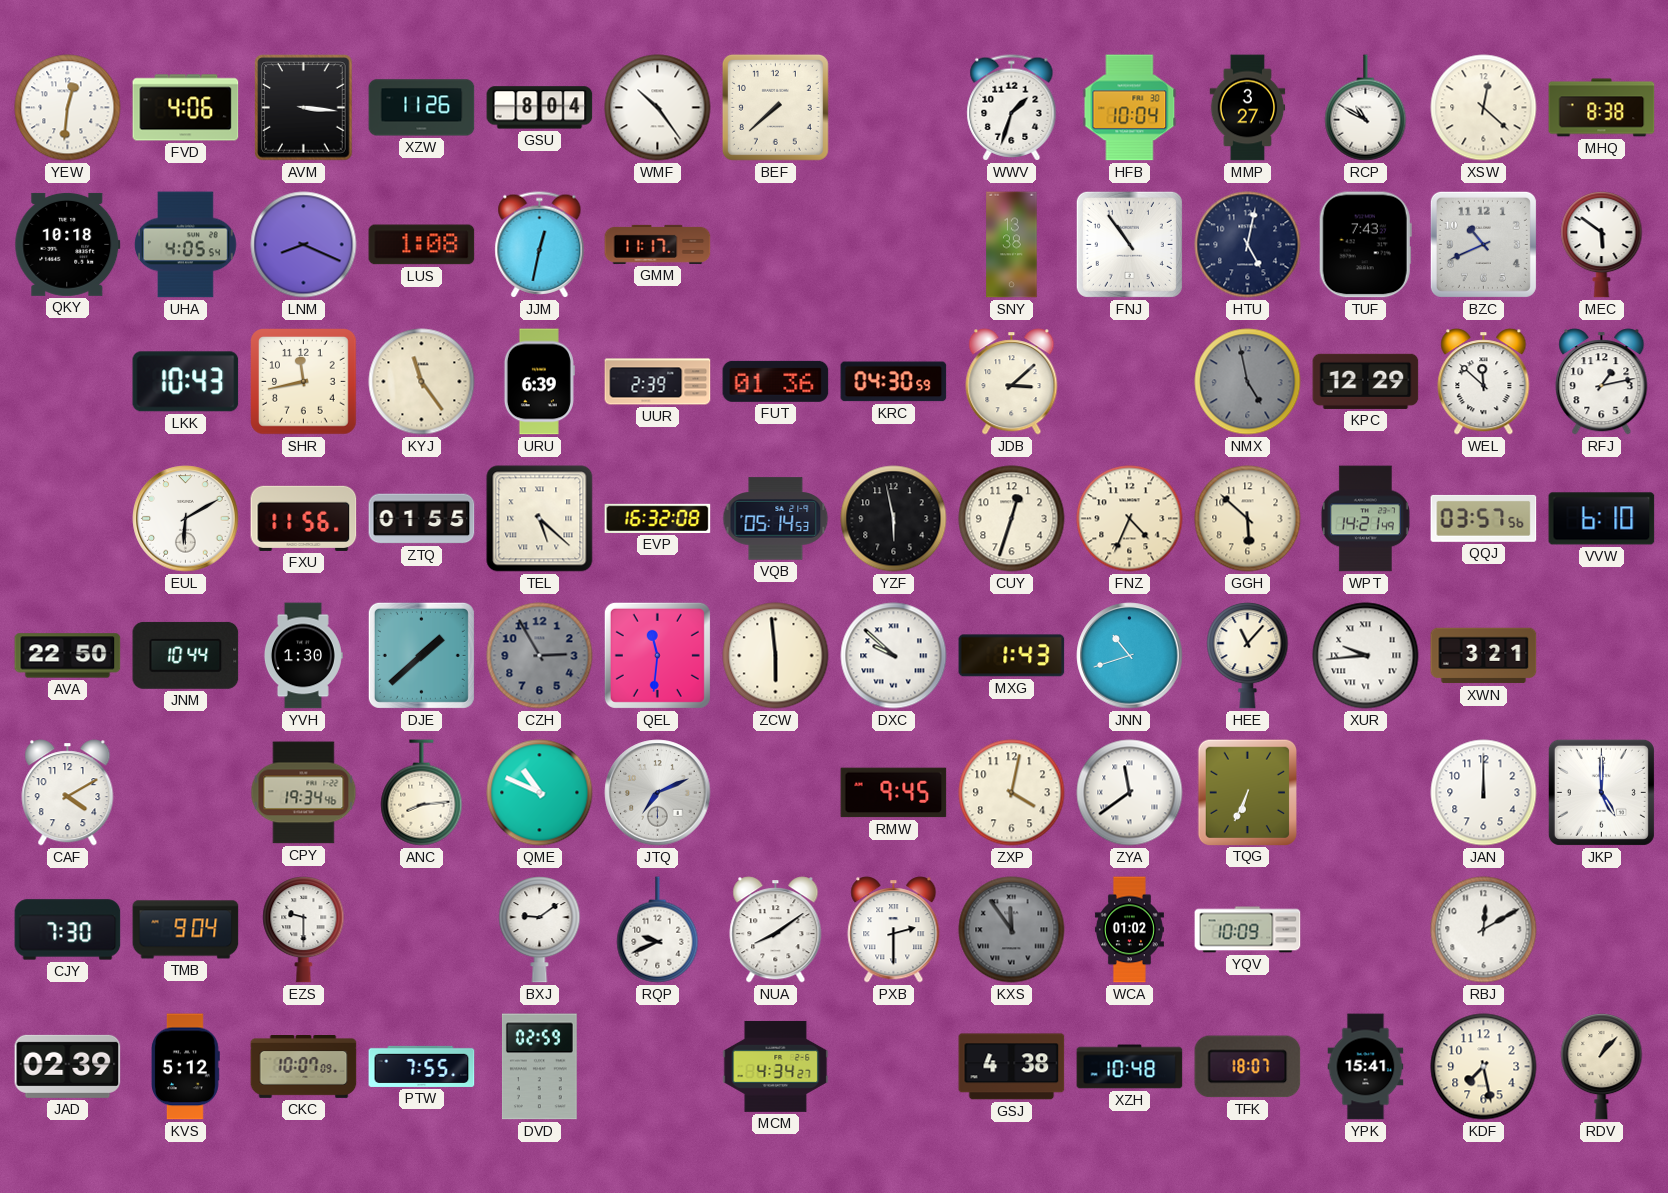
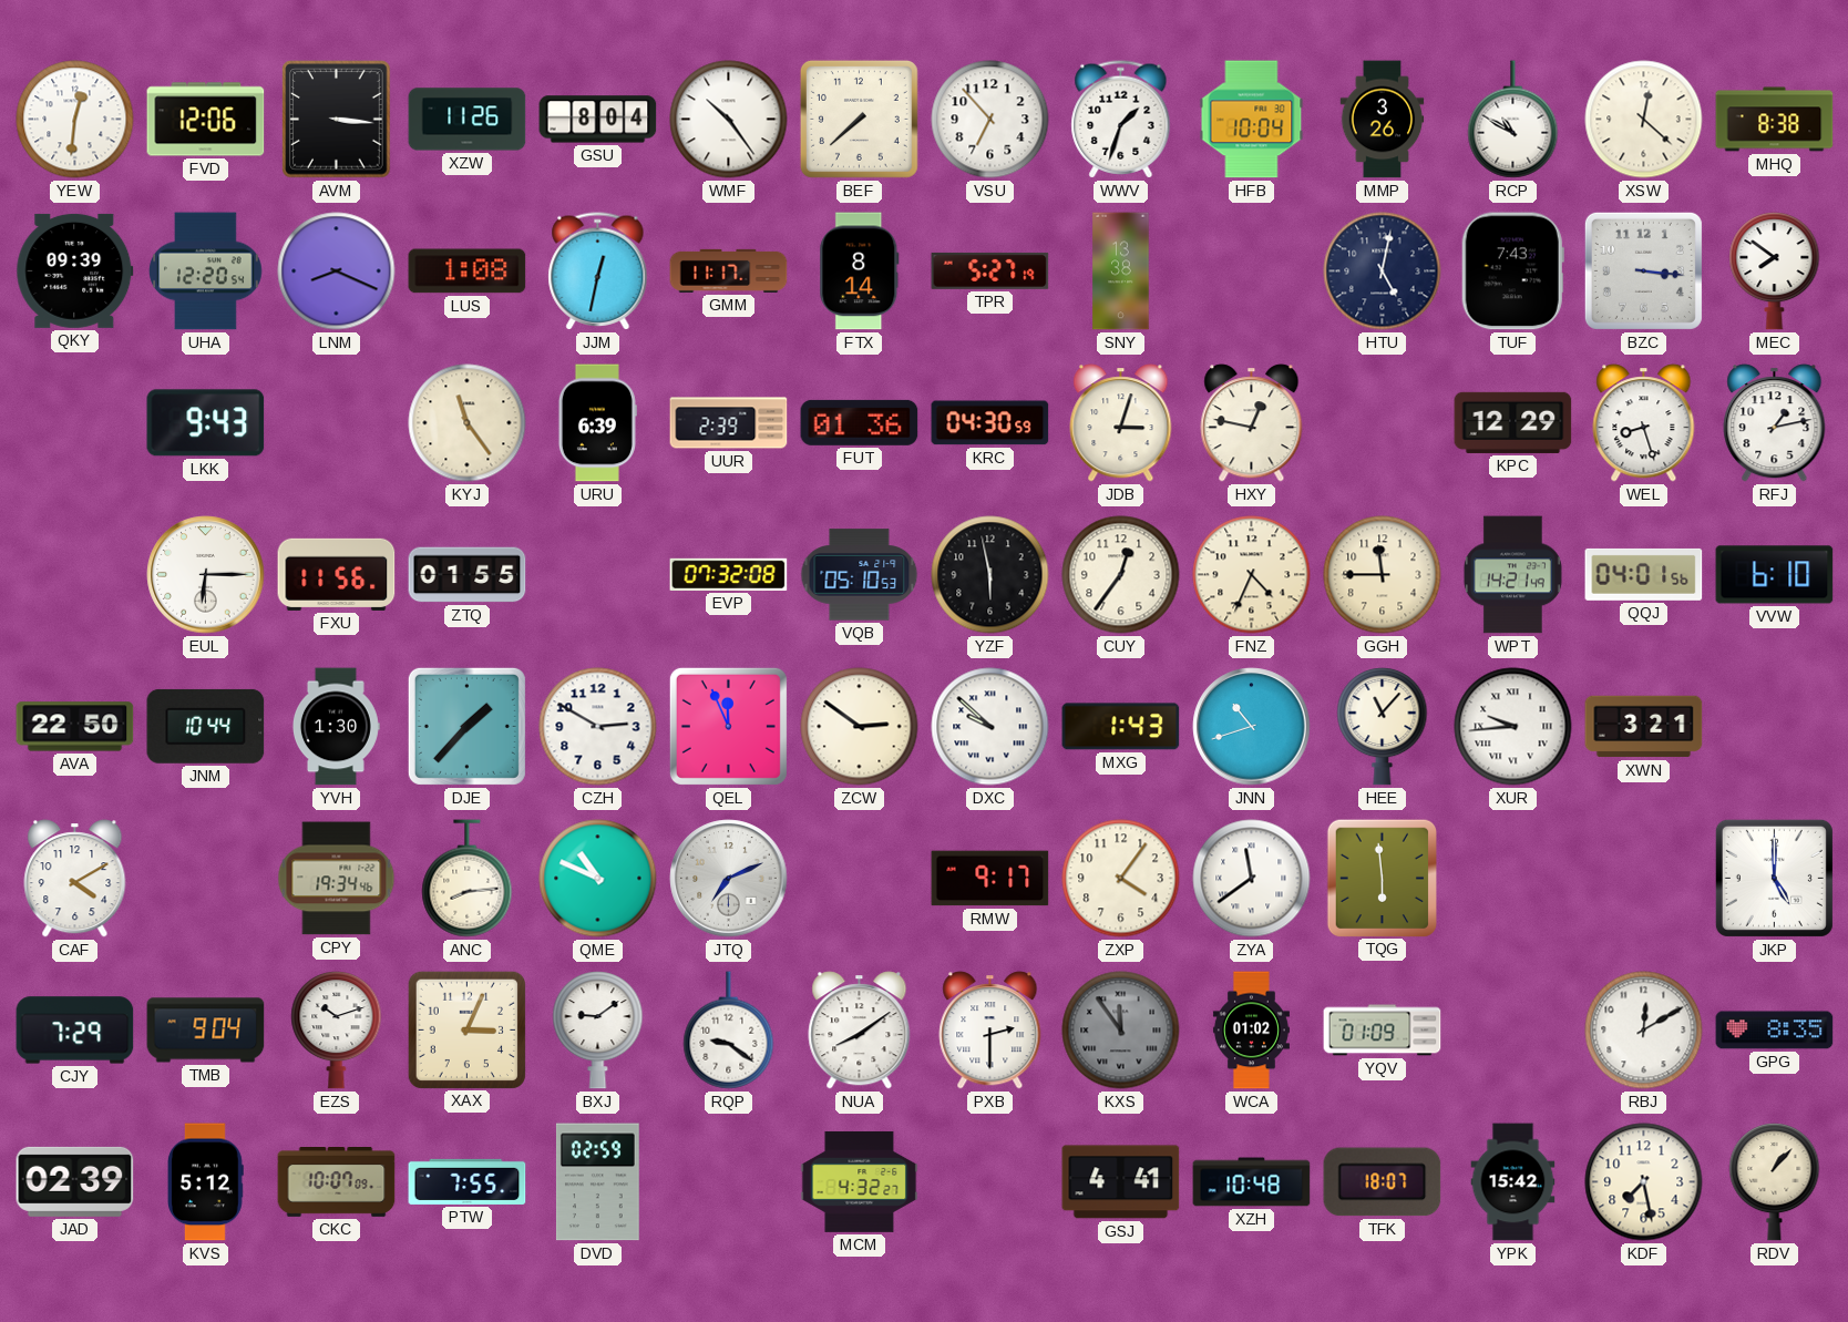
FVD: 4:06 -> 12:06 (206, 120)
VSU: none -> 6:53 (990, 120)
MMP: 3:27 -> 3:26 (1383, 120)
QKY: 10:18 -> 09:39 (75, 270)
UHA: 4:05 -> 12:20 (206, 271)
FTX: none -> 8:14 (860, 271)
TPR: none -> 5:27 (990, 270)
FNJ: 10:54 -> none (1129, 244)
BZC: 10:41 -> 3:16 (1643, 270)
MEC: 5:51 -> 7:51 (1775, 271)
LKK: 10:43 -> 9:43 (206, 423)
SHR: 11:43 -> none (304, 382)
JDB: 3:08 -> 3:03 (1121, 423)
HXY: none -> 12:47 (1252, 423)
NMX: 4:58 -> none (1248, 382)
WEL: 11:52 -> 8:27 (1644, 423)
EUL: 6:10 -> 6:15 (206, 575)
TEL: 5:22 -> none (540, 519)
EVP: 16:32 -> 07:32 (729, 574)
VQB: 05:14 -> 05:10 (860, 575)
CUY: 12:33 -> 12:36 (1121, 575)
GGH: 5:52 -> 11:45 (1383, 575)
QQJ: 03:57 -> 04:01 (1644, 574)
DJE: 1:38 -> 1:37 (466, 726)
CZH: 2:55 -> 2:50 (598, 727)
CZH dial: grey -> white (598, 727)
QEL: 11:31 -> 11:56 (728, 726)
ZCW: 5:59 -> 2:51 (860, 727)
RMW: 9:45 -> 9:17 (990, 879)
ZXP: 4:02 -> 4:06 (1121, 879)
TQG: 6:34 -> 5:59 (1382, 878)
JAN: 12:00 -> none (1484, 793)
CJY: 7:30 -> 7:29 (75, 1031)
EZS: 9:30 -> 10:12 (337, 1031)
XAX: none -> 3:04 (466, 1029)
RQP: 9:41 -> 9:21 (729, 1031)
YQV: 10:09 -> 01:09 (1383, 1031)
GPG: none -> 8:35 (1775, 1031)
MCM: 4:34 -> 4:32 (860, 1181)
GSJ: 4:38 -> 4:41 (1121, 1182)
YPK: 15:41 -> 15:42 (1513, 1182)
